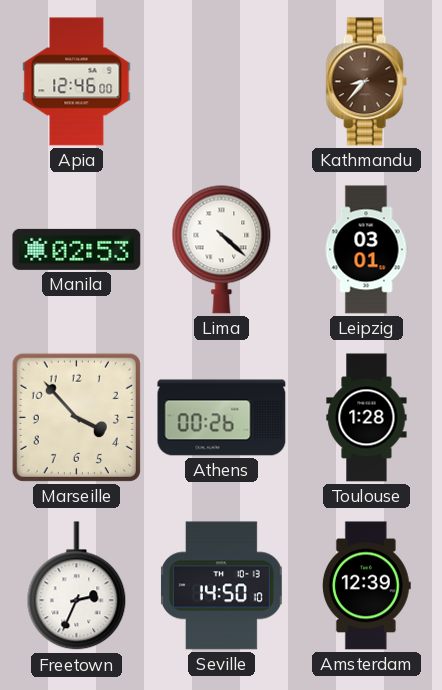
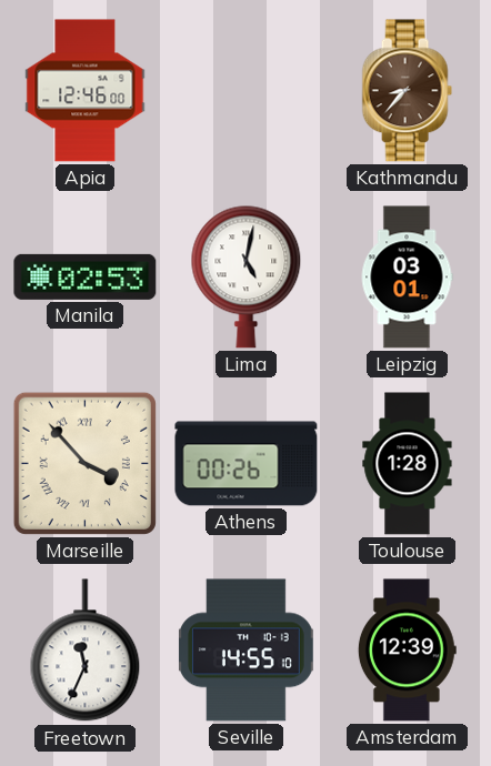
Lima: 4:22 -> 5:02 (247, 276)
Marseille numerals: Arabic -> Roman (84, 463)
Freetown: 2:34 -> 11:34 (86, 651)
Seville: 14:50 -> 14:55 (247, 651)
